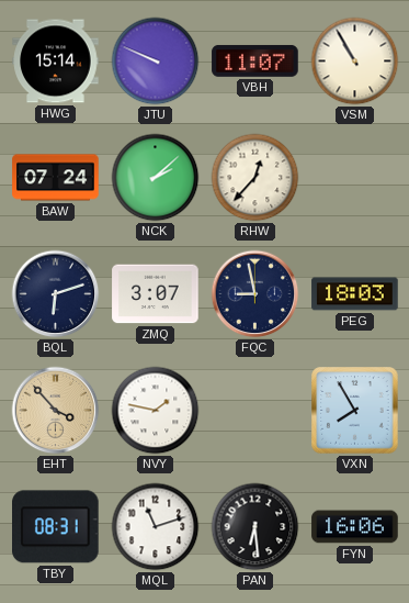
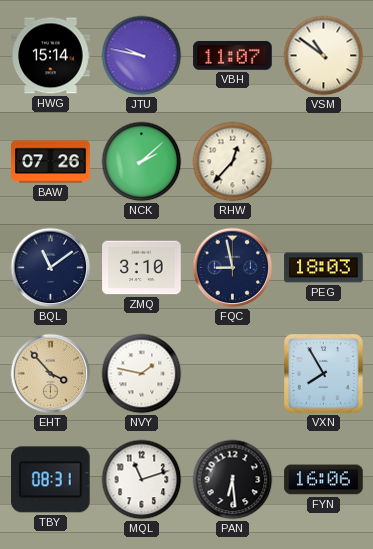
JTU: 9:49 -> 9:47 (142, 56)
VSM: 10:55 -> 10:51 (324, 56)
BAW: 07:24 -> 07:26 (51, 162)
BQL: 6:12 -> 11:09 (51, 268)
ZMQ: 3:07 -> 3:10 (142, 268)
